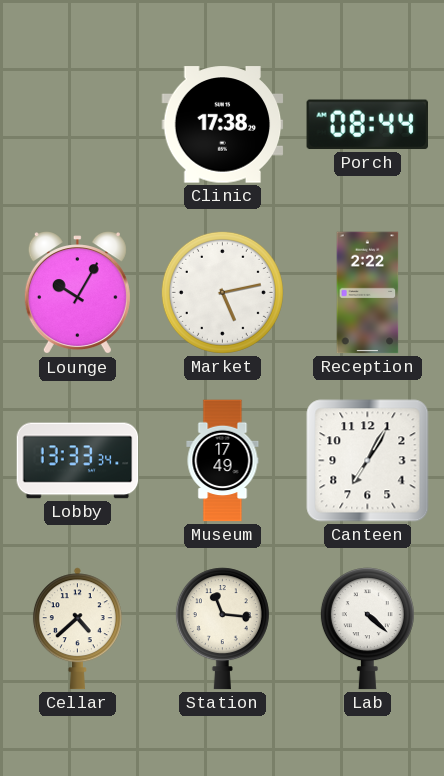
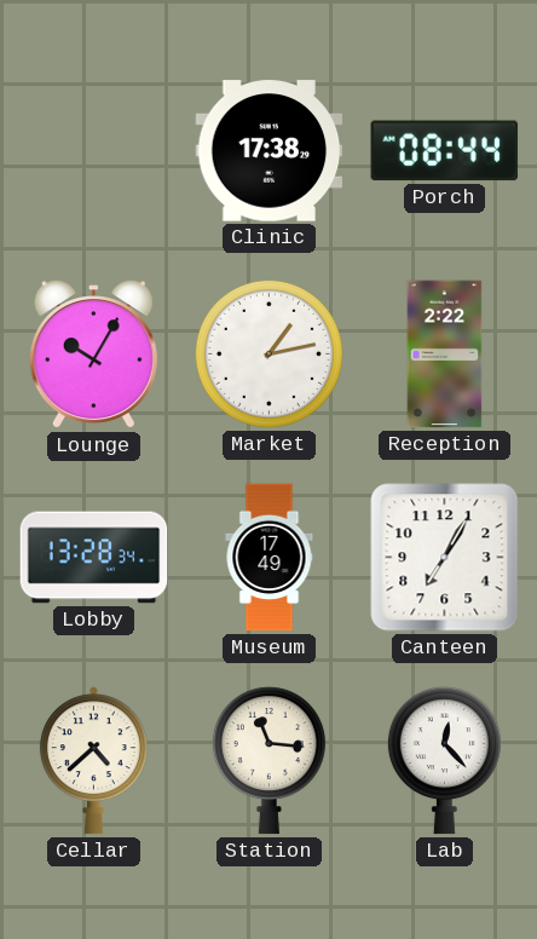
Market: 5:13 -> 1:13 (268, 353)
Lobby: 13:33 -> 13:28 (94, 558)
Lab: 4:22 -> 12:23 (444, 761)
